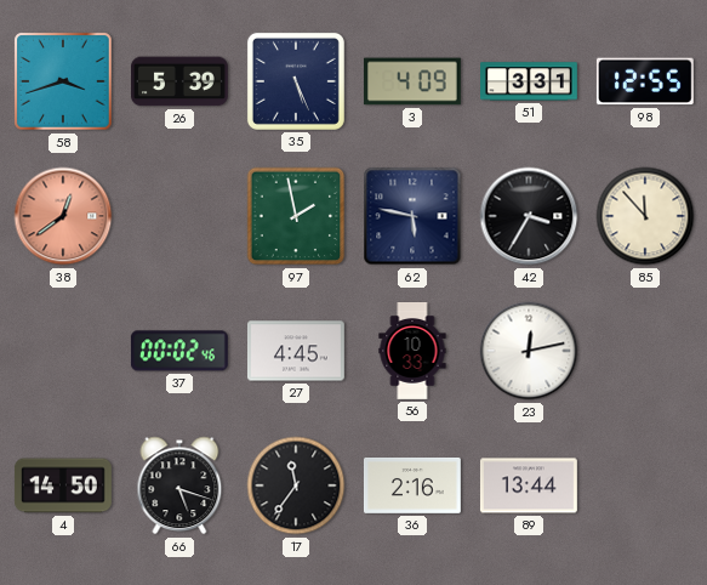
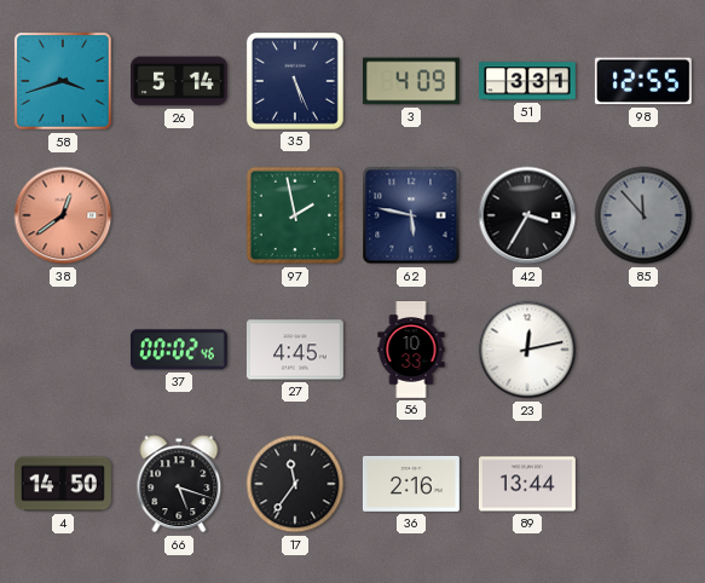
26: 5:39 -> 5:14 (180, 81)
85 dial: cream -> grey (643, 215)
